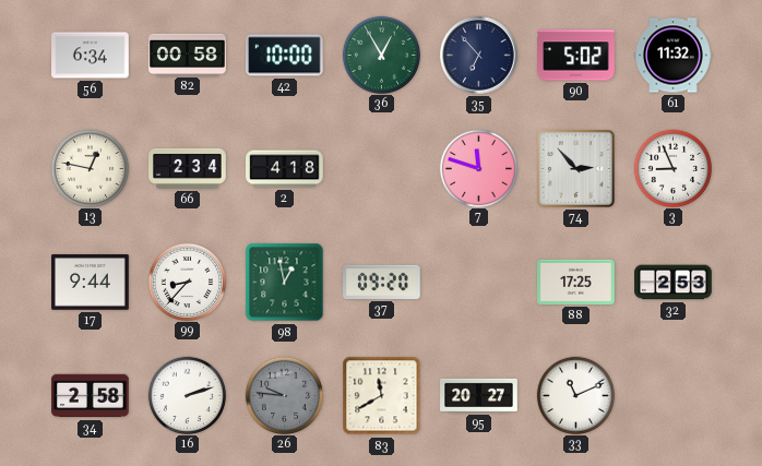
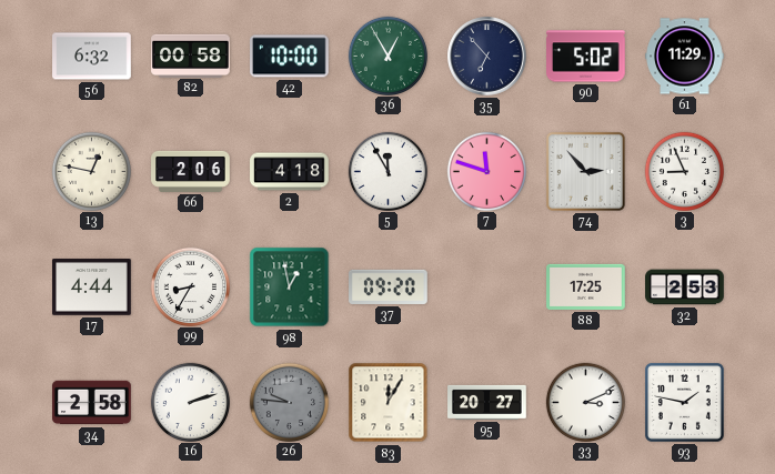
56: 6:34 -> 6:32 (92, 57)
61: 11:32 -> 11:29 (685, 57)
66: 2:34 -> 2:06 (191, 171)
5: none -> 11:55 (387, 171)
17: 9:44 -> 4:44 (92, 288)
99: 8:37 -> 8:35 (190, 286)
83: 11:40 -> 12:05 (389, 403)
33: 11:11 -> 3:11 (585, 402)
93: none -> 1:47 (684, 402)
